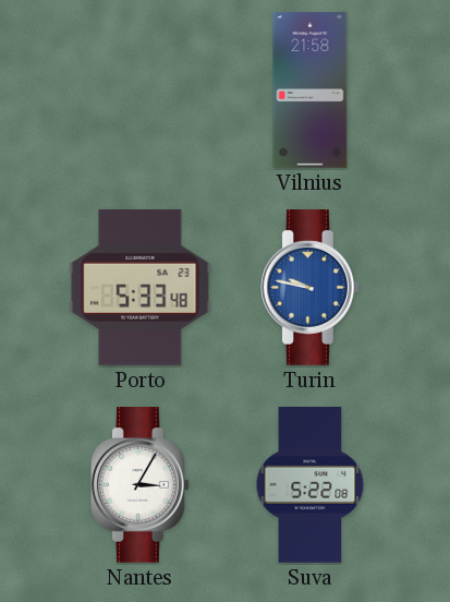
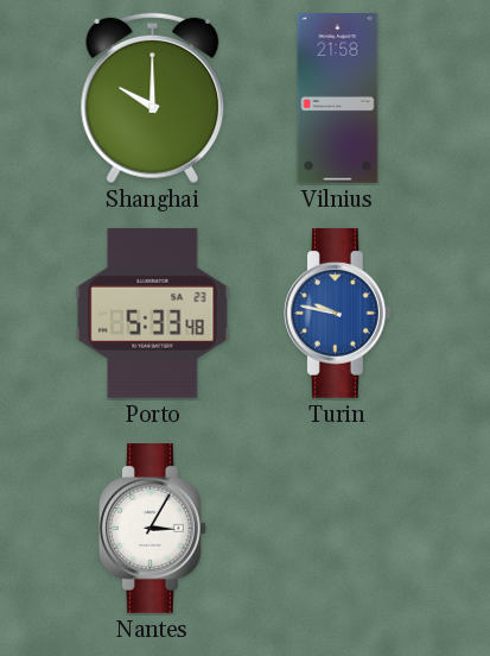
Shanghai: none -> 10:00 (153, 99)
Suva: 5:22 -> none (311, 485)
